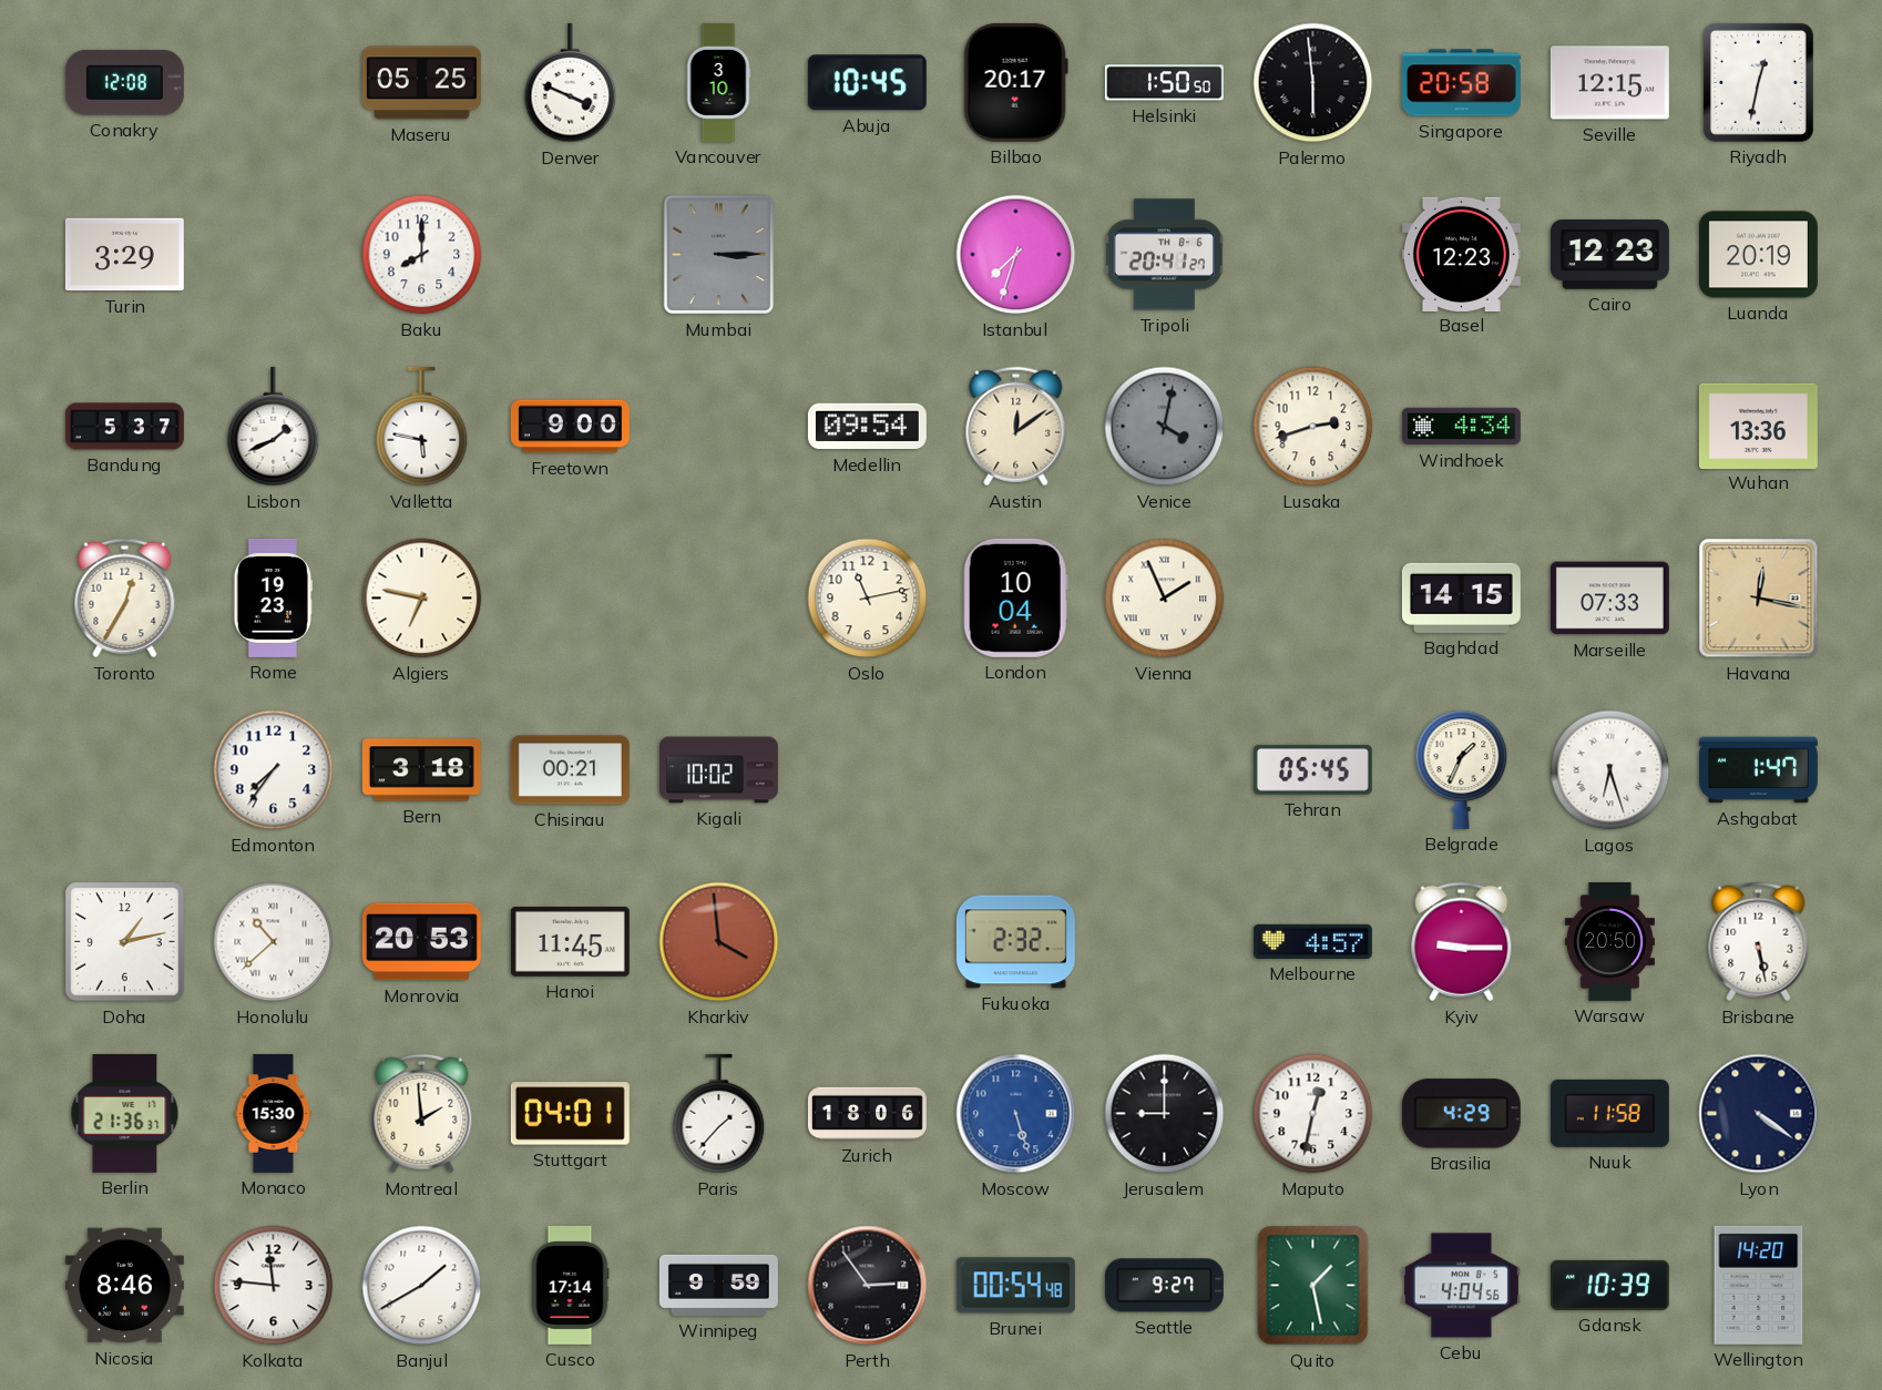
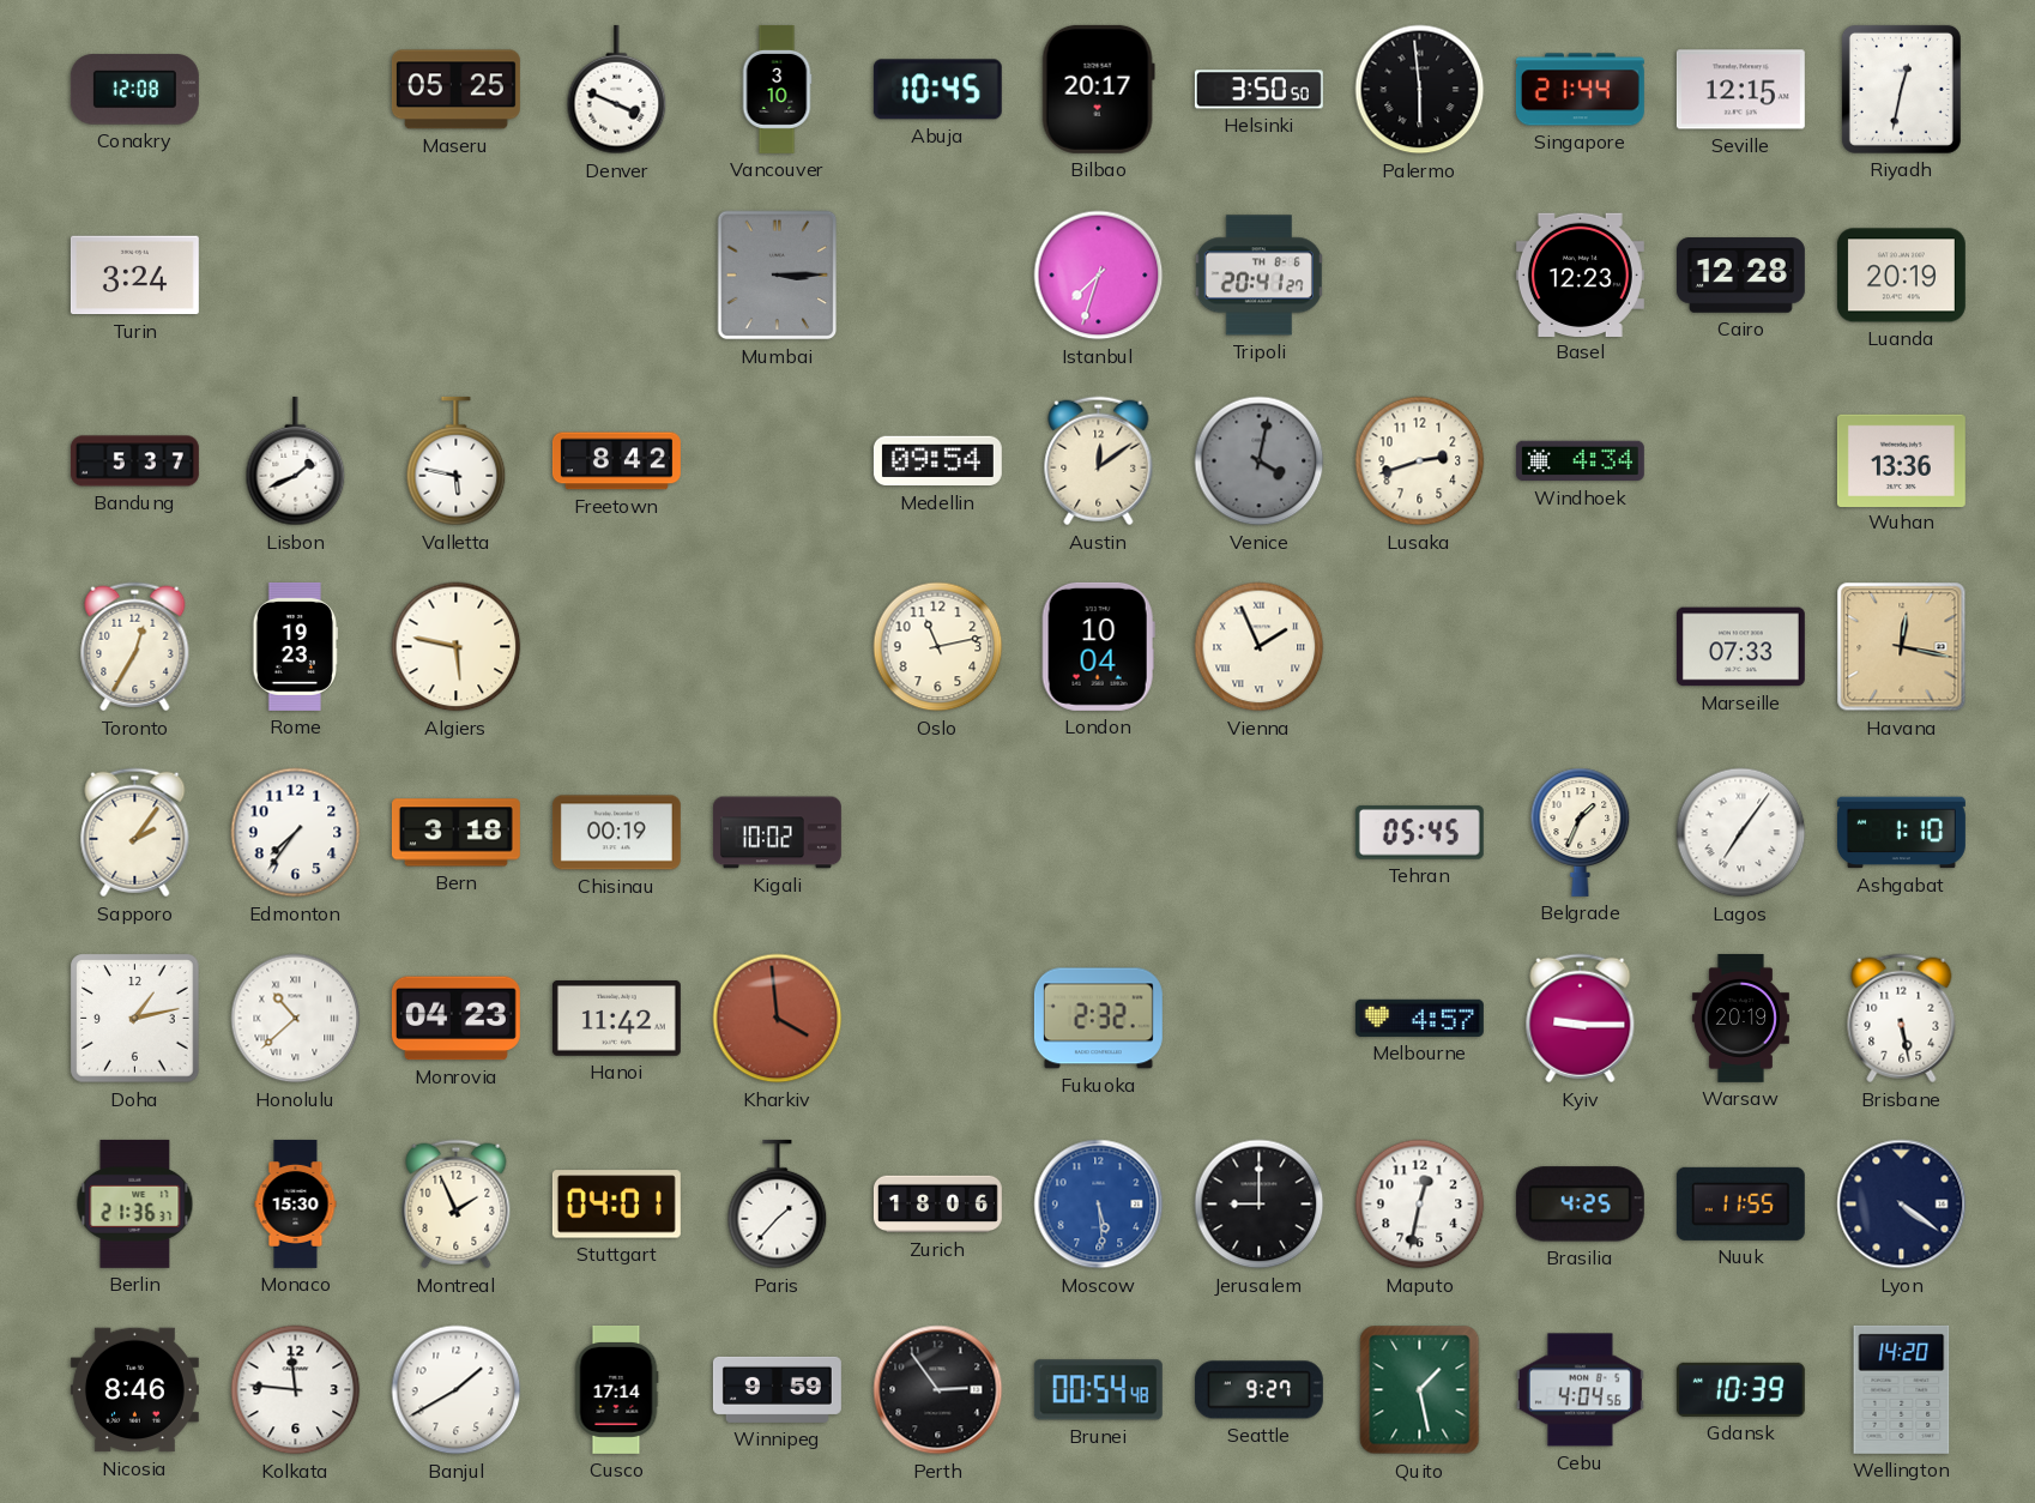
Helsinki: 1:50 -> 3:50 (1258, 90)
Singapore: 20:58 -> 21:44 (1580, 90)
Turin: 3:29 -> 3:24 (134, 276)
Baku: 8:00 -> none (422, 255)
Cairo: 12:23 -> 12:28 (1740, 276)
Freetown: 9:00 -> 8:42 (616, 461)
Algiers: 6:47 -> 5:47 (457, 647)
Baghdad: 14:15 -> none (1461, 597)
Sapporo: none -> 2:06 (135, 833)
Chisinau: 00:21 -> 00:19 (616, 833)
Lagos: 6:27 -> 7:06 (1741, 833)
Ashgabat: 1:47 -> 1:10 (1901, 833)
Monrovia: 20:53 -> 04:23 (455, 1019)
Hanoi: 11:45 -> 11:42 (616, 1019)
Warsaw: 20:50 -> 20:19 (1740, 1018)
Montreal: 1:59 -> 1:56 (457, 1205)
Moscow: 5:27 -> 5:29 (1099, 1205)
Brasilia: 4:29 -> 4:25 (1580, 1205)
Nuuk: 11:58 -> 11:55 (1740, 1203)
